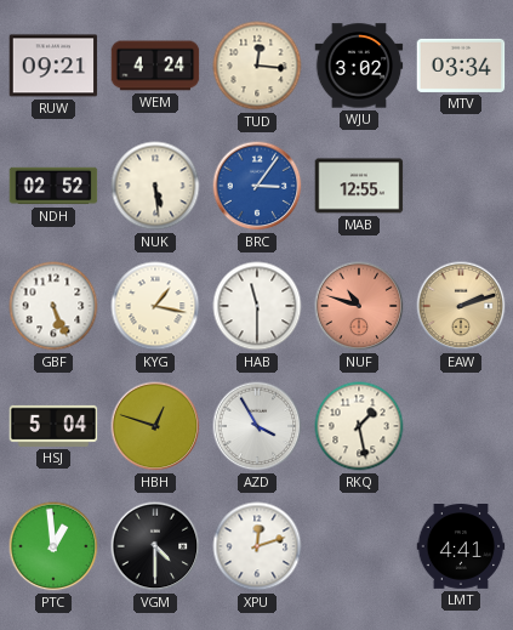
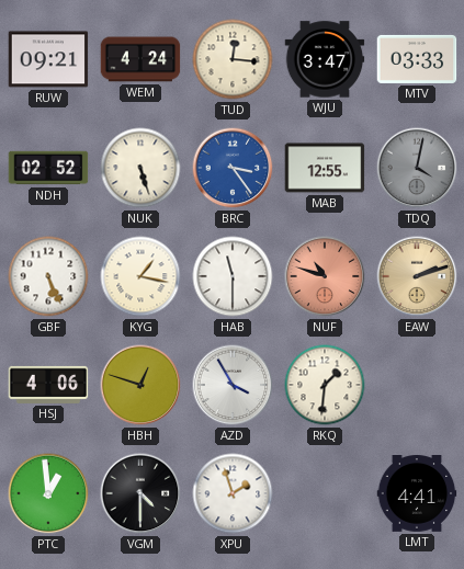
WJU: 3:02 -> 3:47 (325, 59)
MTV: 03:34 -> 03:33 (417, 59)
NUK: 5:29 -> 5:27 (140, 168)
BRC: 3:06 -> 3:24 (233, 168)
TDQ: none -> 4:02 (417, 168)
HSJ: 5:04 -> 4:06 (48, 385)
RKQ: 1:28 -> 1:31 (325, 385)
XPU: 12:12 -> 1:57 (233, 493)
